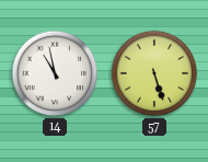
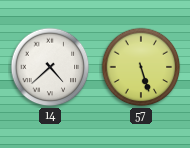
14: 10:58 -> 4:38 (50, 67)
